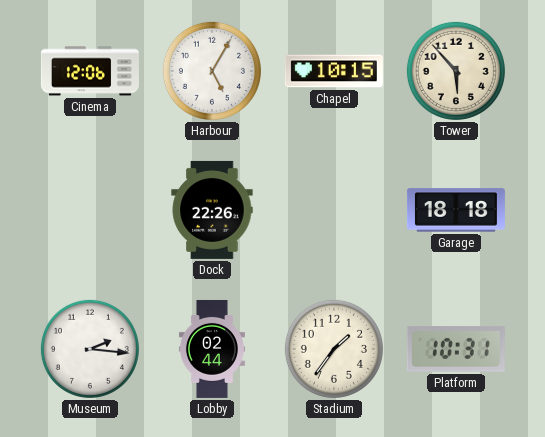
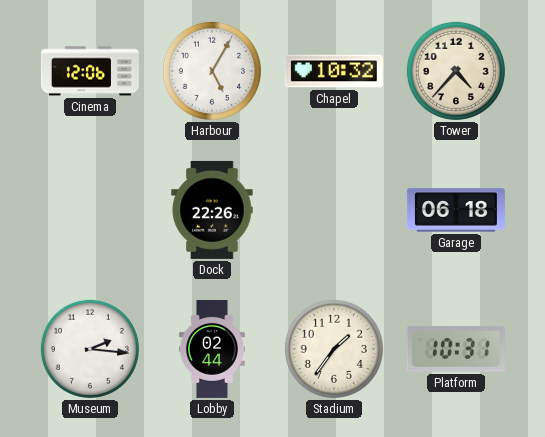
Chapel: 10:15 -> 10:32 (334, 71)
Tower: 5:53 -> 4:37 (456, 71)
Garage: 18:18 -> 06:18 (456, 210)
